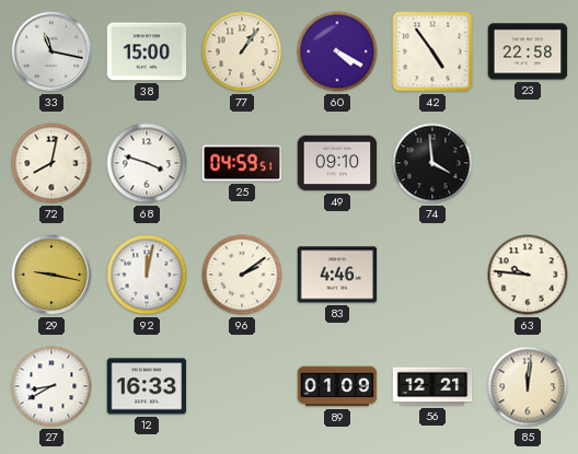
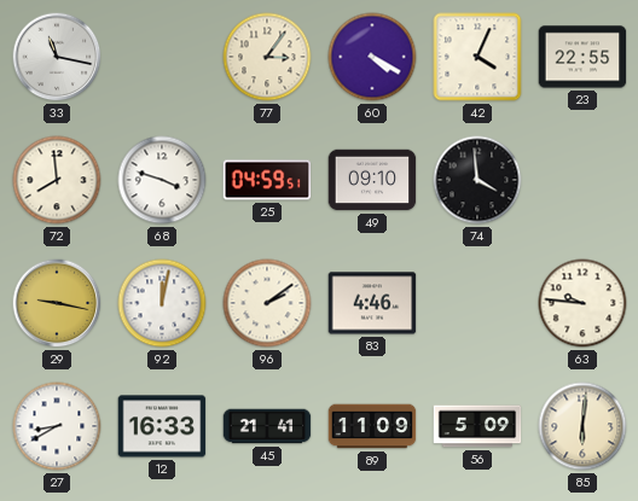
38: 15:00 -> none (147, 51)
77: 1:06 -> 3:06 (267, 57)
42: 4:54 -> 4:04 (477, 57)
23: 22:58 -> 22:55 (582, 57)
72: 8:02 -> 7:59 (57, 180)
45: none -> 21:41 (267, 426)
89: 01:09 -> 11:09 (372, 426)
56: 12:21 -> 5:09 (477, 426)
85: 12:01 -> 6:01 (582, 426)
